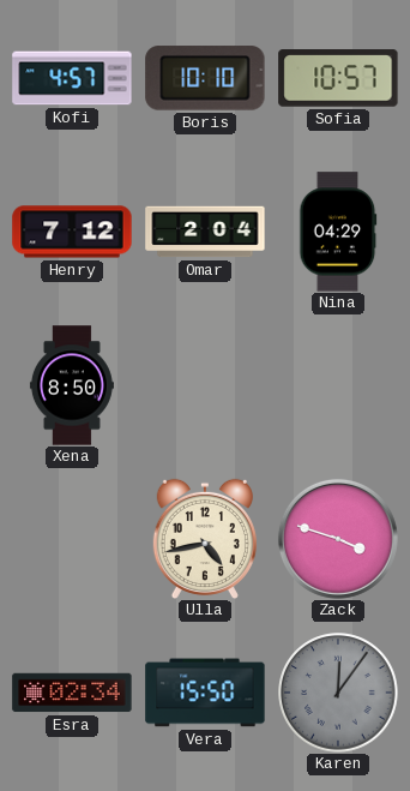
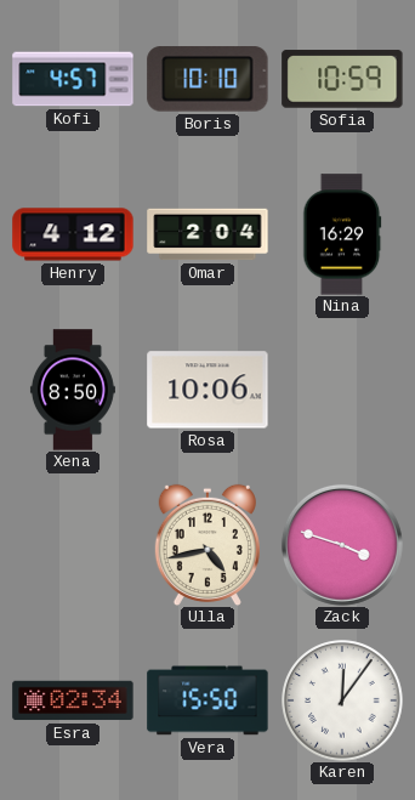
Sofia: 10:57 -> 10:59 (342, 79)
Henry: 7:12 -> 4:12 (73, 234)
Nina: 04:29 -> 16:29 (342, 234)
Rosa: none -> 10:06 (207, 390)
Karen dial: grey -> white (342, 700)
